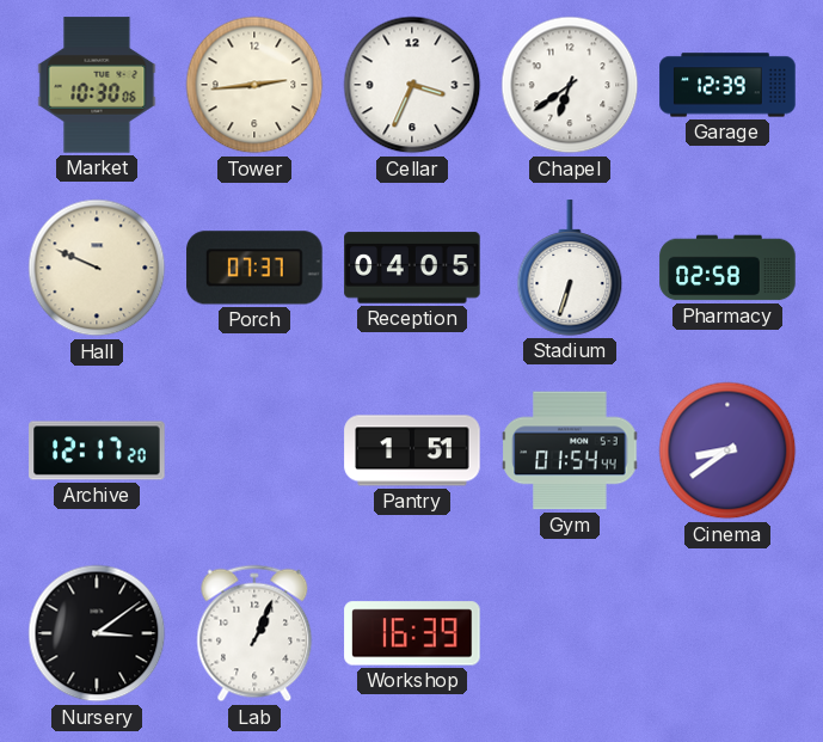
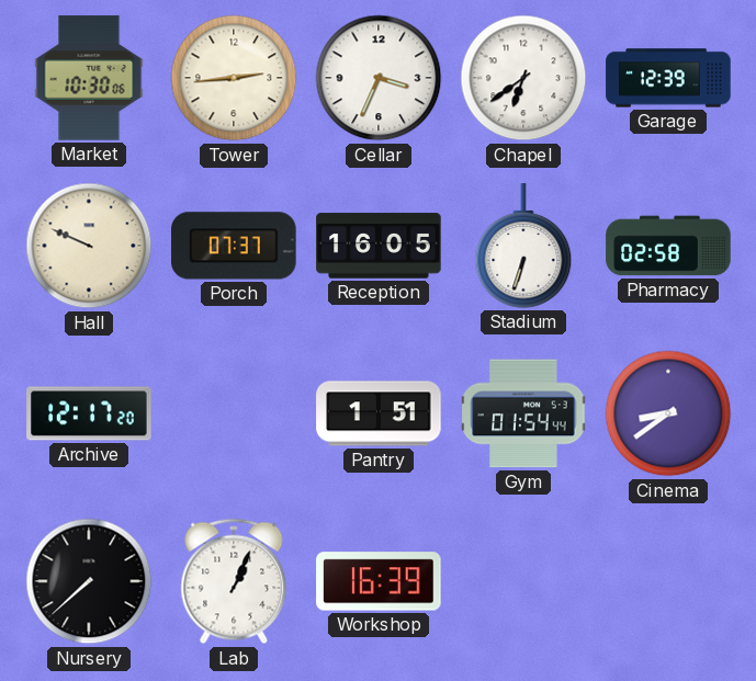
Reception: 04:05 -> 16:05 (379, 246)
Nursery: 3:09 -> 7:38 (89, 581)
